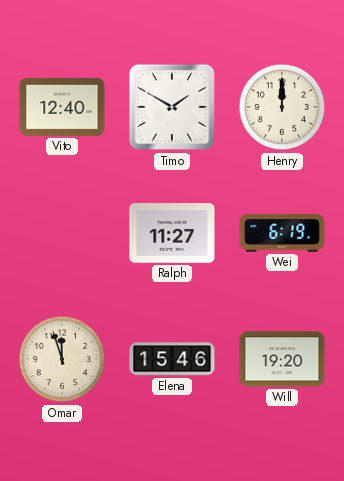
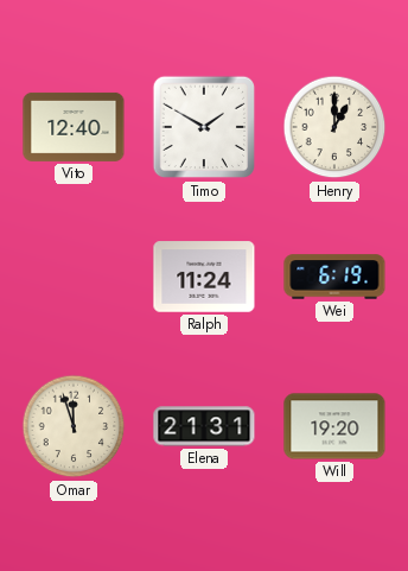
Henry: 12:00 -> 1:00 (334, 127)
Ralph: 11:27 -> 11:24 (204, 277)
Elena: 15:46 -> 21:31 (204, 426)
